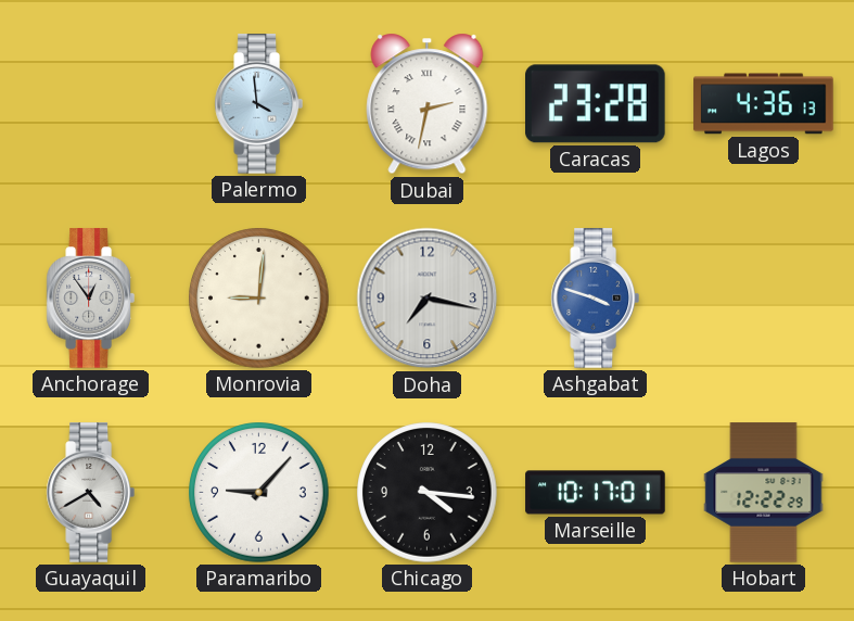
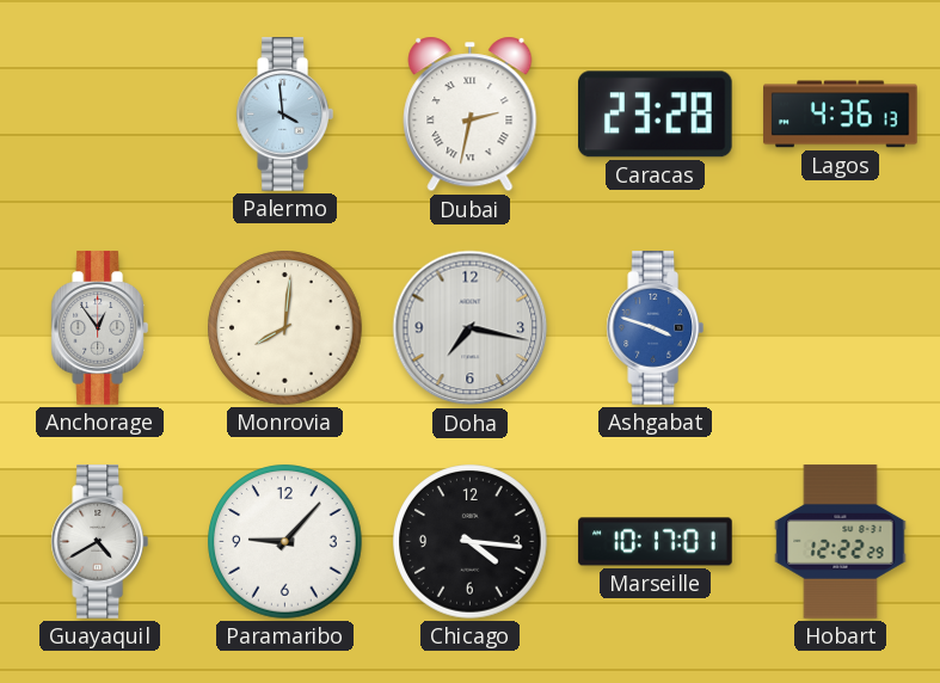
Monrovia: 9:01 -> 8:01 (285, 328)
